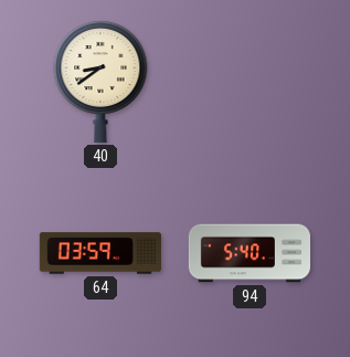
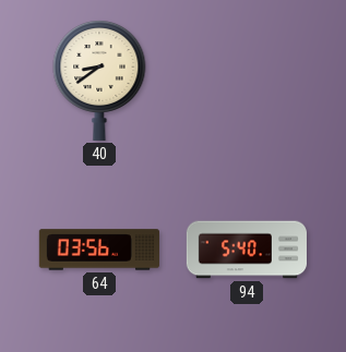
64: 03:59 -> 03:56 (99, 250)
